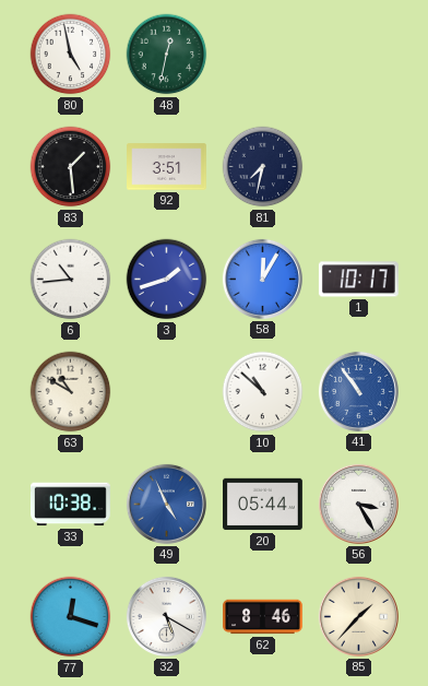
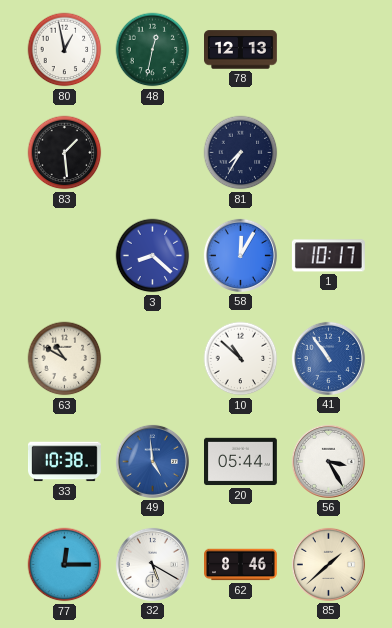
80: 4:58 -> 12:58 (65, 50)
78: none -> 12:13 (241, 50)
92: 3:51 -> none (167, 167)
81: 7:32 -> 7:35 (241, 153)
6: 10:44 -> none (71, 280)
3: 1:42 -> 8:22 (153, 256)
49: 4:56 -> 4:59 (152, 461)
77: 12:18 -> 12:15 (65, 565)
85: 1:37 -> 1:38 (328, 564)
